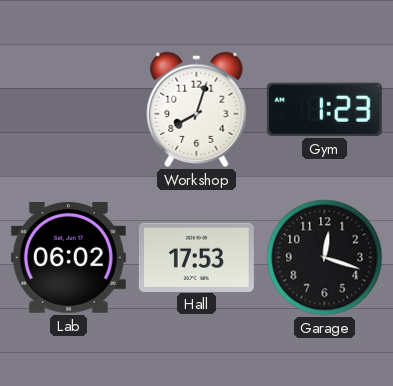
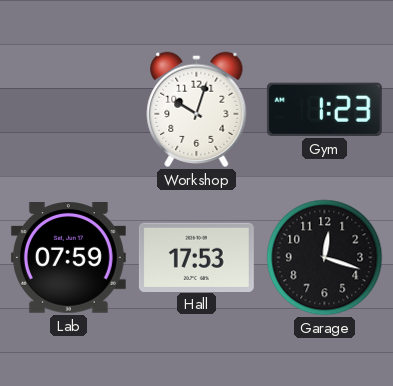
Workshop: 8:03 -> 10:03 (197, 109)
Lab: 06:02 -> 07:59 (68, 258)
